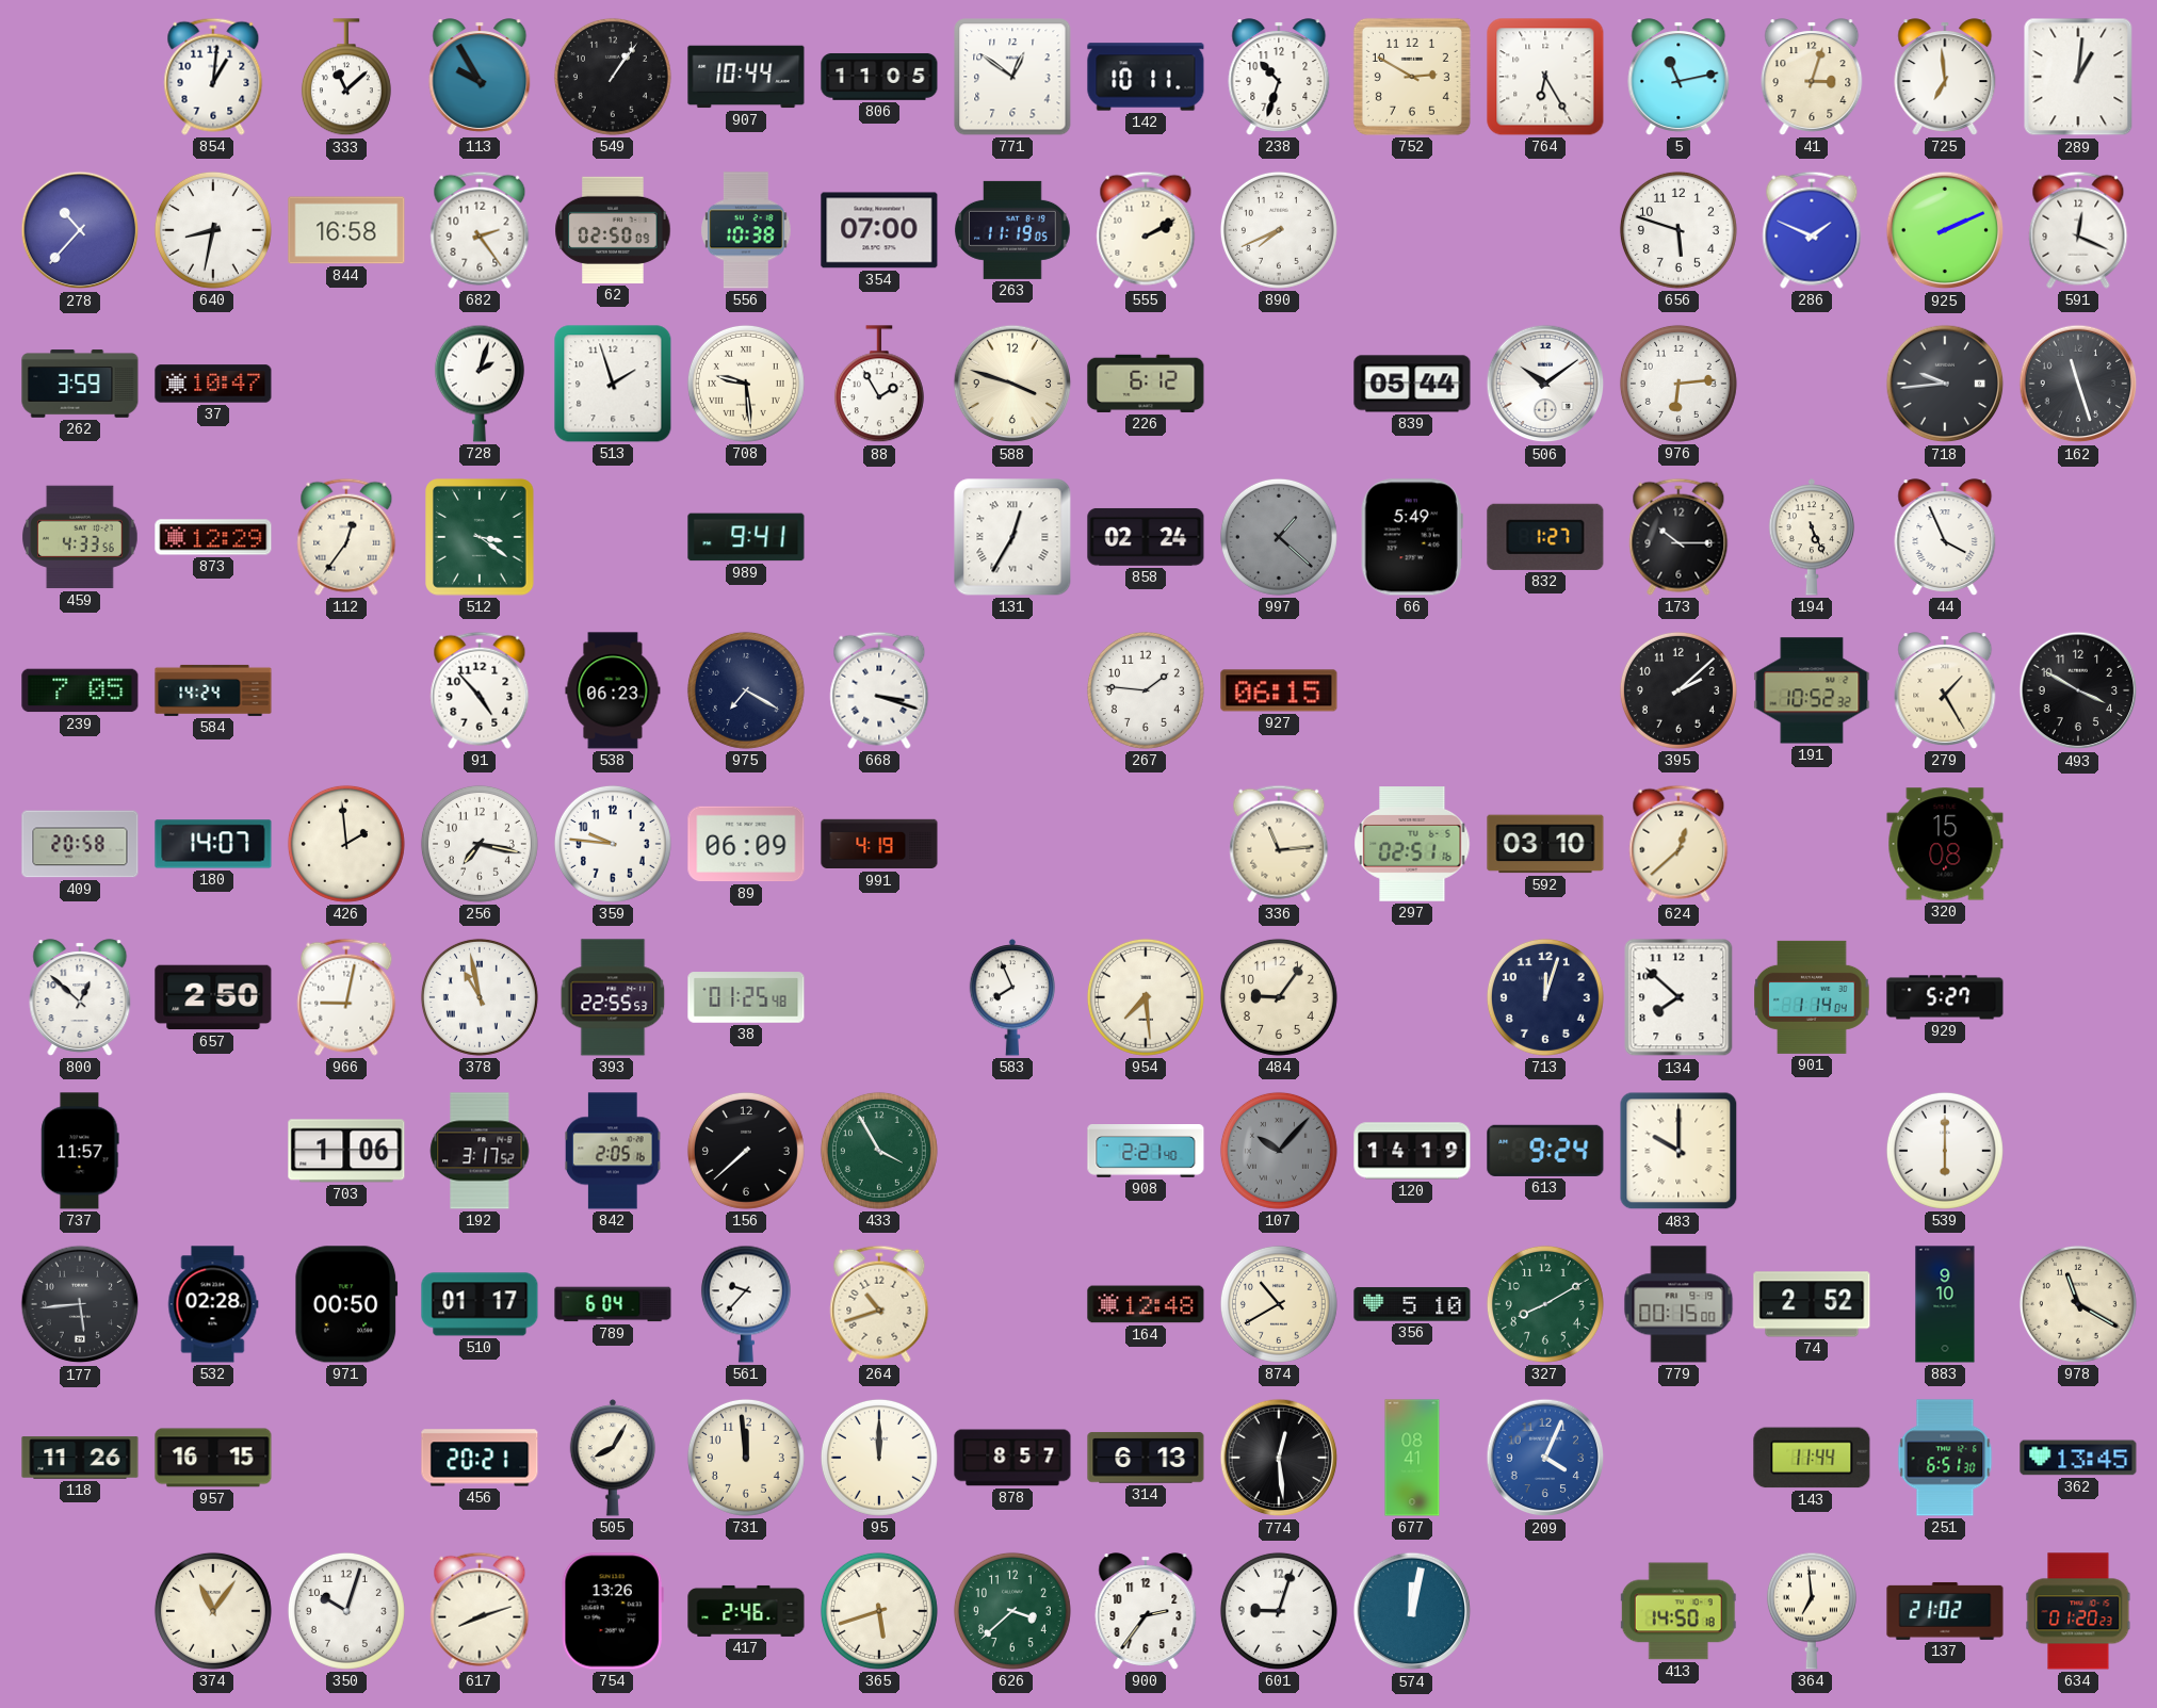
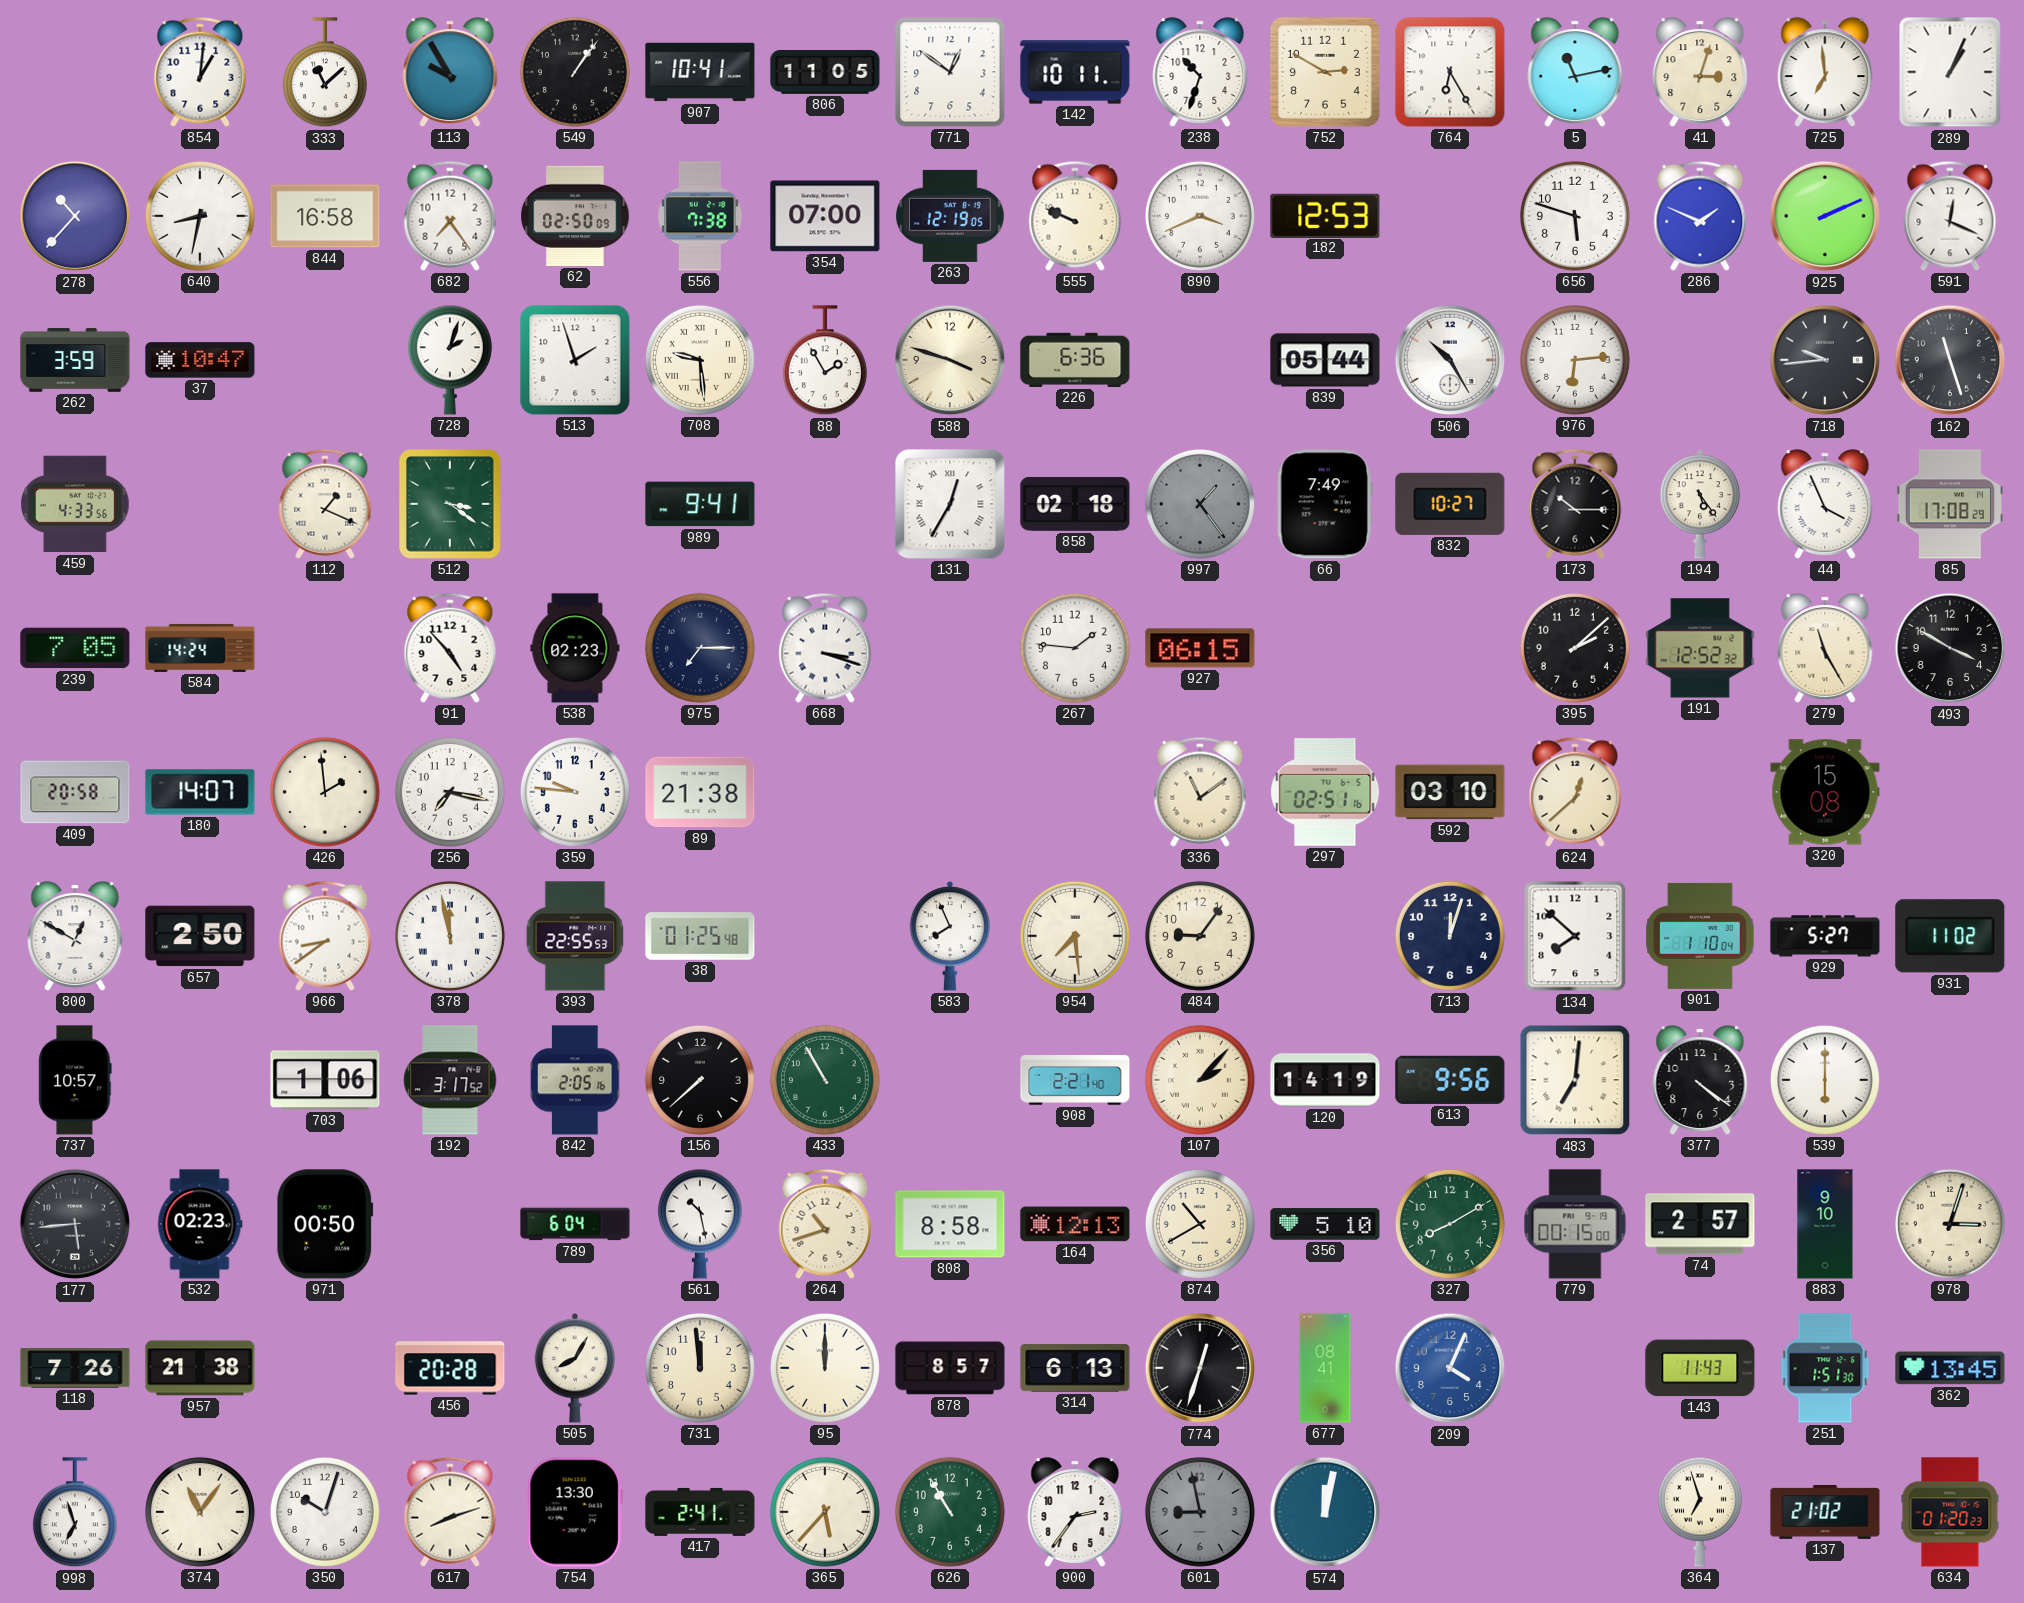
907: 10:44 -> 10:41 (700, 72)
289: 1:01 -> 1:04 (1950, 72)
682: 2:24 -> 7:24 (450, 216)
556: 10:38 -> 7:38 (700, 216)
263: 11:19 -> 12:19 (951, 216)
555: 2:10 -> 9:49 (1075, 216)
890: 7:41 -> 3:41 (1200, 216)
182: none -> 12:53 (1325, 215)
226: 6:12 -> 6:36 (1075, 360)
506: 10:09 -> 10:25 (1450, 360)
873: 12:29 -> none (213, 537)
112: 12:36 -> 1:19 (325, 504)
858: 02:24 -> 02:18 (1075, 504)
997: 1:22 -> 1:24 (1200, 504)
66: 5:49 -> 7:49 (1325, 504)
832: 1:27 -> 10:27 (1450, 504)
194: 5:26 -> 5:24 (1700, 504)
85: none -> 17:08 (1950, 504)
538: 06:23 -> 02:23 (575, 648)
975: 7:20 -> 7:15 (700, 648)
191: 10:52 -> 12:52 (1700, 648)
279: 1:25 -> 11:25 (1825, 648)
89: 06:09 -> 21:38 (700, 792)
991: 4:19 -> none (879, 844)
336: 11:14 -> 11:09 (1200, 792)
800: 12:52 -> 12:50 (75, 936)
966: 9:02 -> 8:39 (325, 936)
378: 10:58 -> 11:58 (450, 936)
901: 1:14 -> 1:10 (1700, 936)
931: none -> 11:02 (1950, 936)
737: 11:57 -> 10:57 (75, 1080)
433: 3:55 -> 10:55 (825, 1080)
107: 10:07 -> 2:07 (1200, 1080)
107 dial: grey -> cream (1200, 1080)
613: 9:24 -> 9:56 (1450, 1080)
483: 10:00 -> 7:01 (1575, 1080)
377: none -> 4:21 (1700, 1080)
532: 02:28 -> 02:23 (200, 1224)
510: 01:17 -> none (480, 1304)
561: 9:37 -> 10:28 (700, 1224)
808: none -> 8:58 (950, 1224)
164: 12:48 -> 12:13 (1075, 1224)
74: 2:52 -> 2:57 (1700, 1224)
978: 11:20 -> 3:03 (1950, 1224)
118: 11:26 -> 7:26 (75, 1368)
957: 16:15 -> 21:38 (200, 1368)
456: 20:21 -> 20:28 (450, 1368)
774: 12:29 -> 12:33 (1200, 1368)
143: 11:44 -> 11:43 (1700, 1368)
251: 6:51 -> 1:51 (1825, 1368)
998: none -> 6:57 (75, 1513)
754: 13:26 -> 13:30 (575, 1512)
417: 2:46 -> 2:41 (700, 1512)
365: 5:42 -> 5:37 (825, 1512)
626: 3:38 -> 10:55 (950, 1512)
601: 9:03 -> 8:58 (1200, 1512)
601 dial: white -> grey (1200, 1512)
413: 14:50 -> none (1678, 1611)
364: 6:59 -> 6:57 (1700, 1512)
